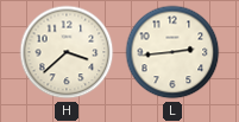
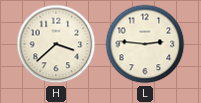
L: 2:44 -> 2:46 (145, 44)
